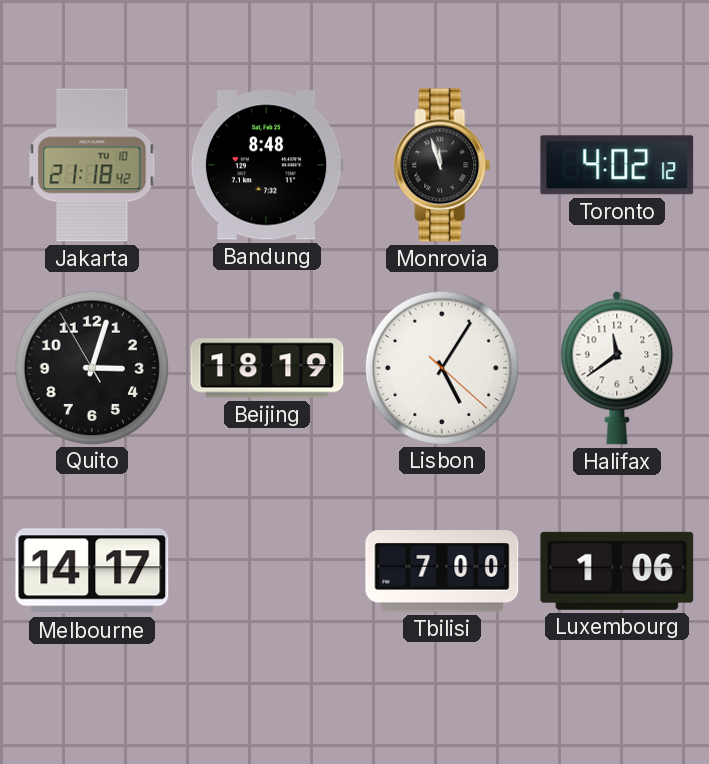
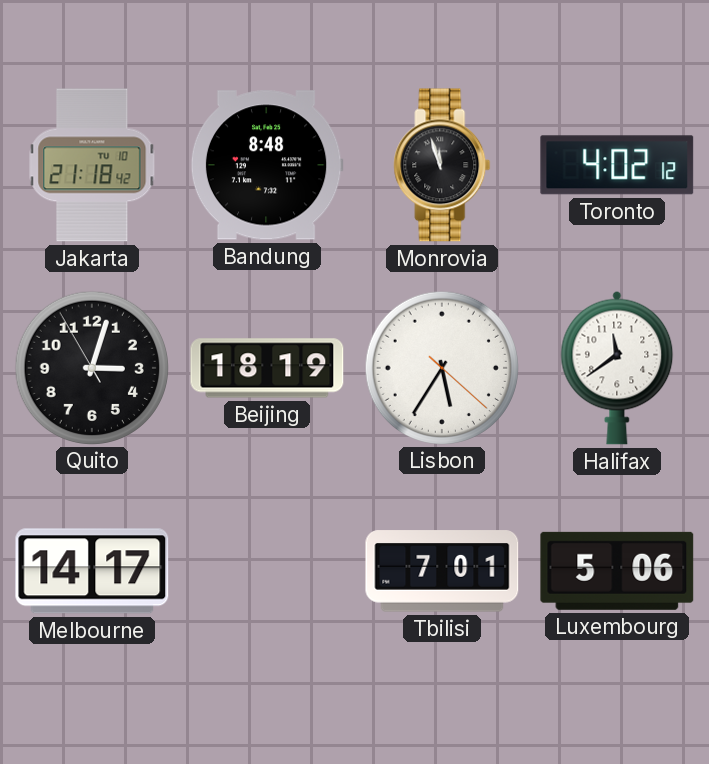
Lisbon: 5:05 -> 5:35 (441, 367)
Tbilisi: 7:00 -> 7:01 (442, 571)
Luxembourg: 1:06 -> 5:06 (617, 571)
